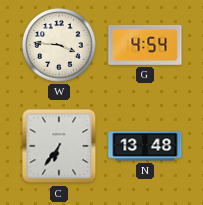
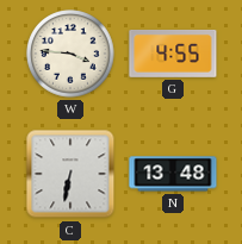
G: 4:54 -> 4:55 (173, 54)
C: 6:36 -> 6:32 (70, 174)
